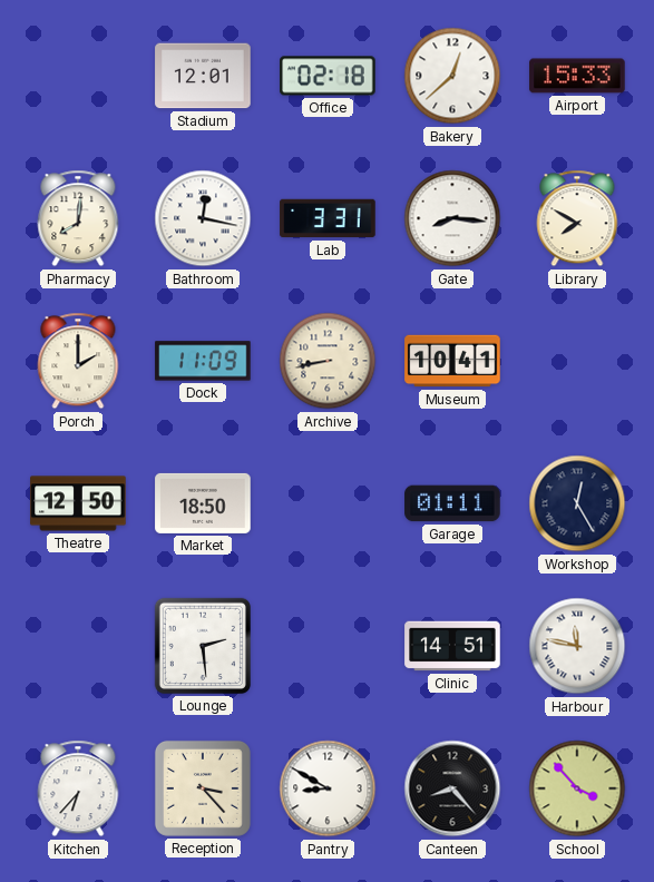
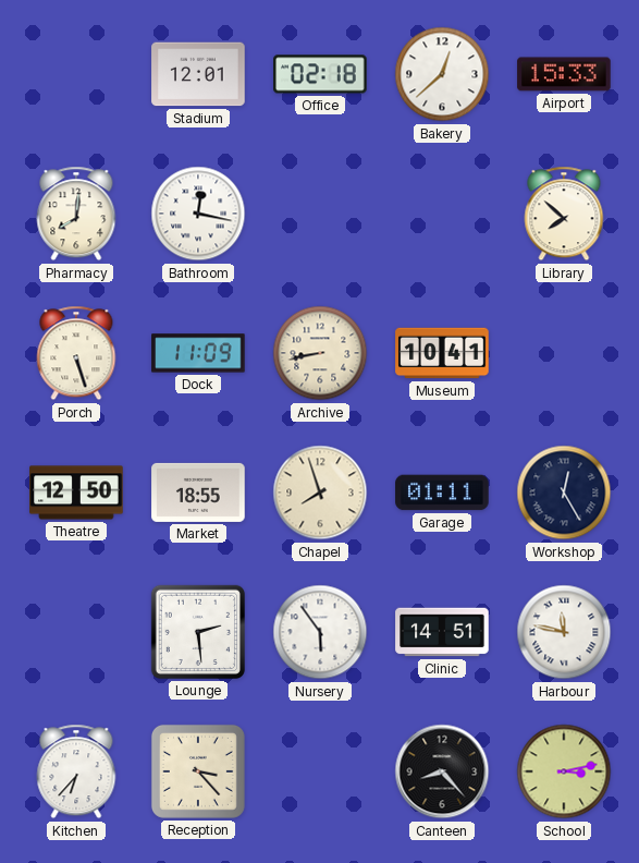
Lab: 3:31 -> none (328, 218)
Gate: 8:16 -> none (452, 218)
Library: 7:50 -> 7:52 (564, 214)
Porch: 2:00 -> 5:27 (76, 353)
Market: 18:50 -> 18:55 (198, 493)
Chapel: none -> 7:57 (320, 493)
Nursery: none -> 5:54 (320, 632)
Pantry: 8:50 -> none (328, 788)
School: 3:53 -> 3:13 (564, 771)
